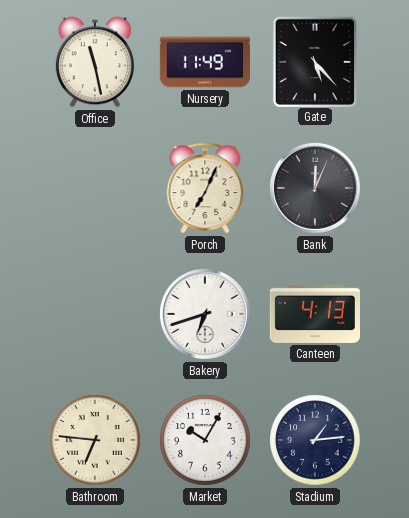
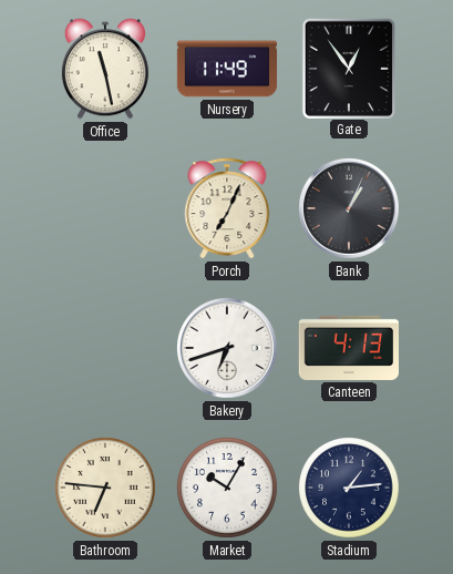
Gate: 5:23 -> 12:54 (348, 68)
Bank: 12:04 -> 1:04 (350, 209)
